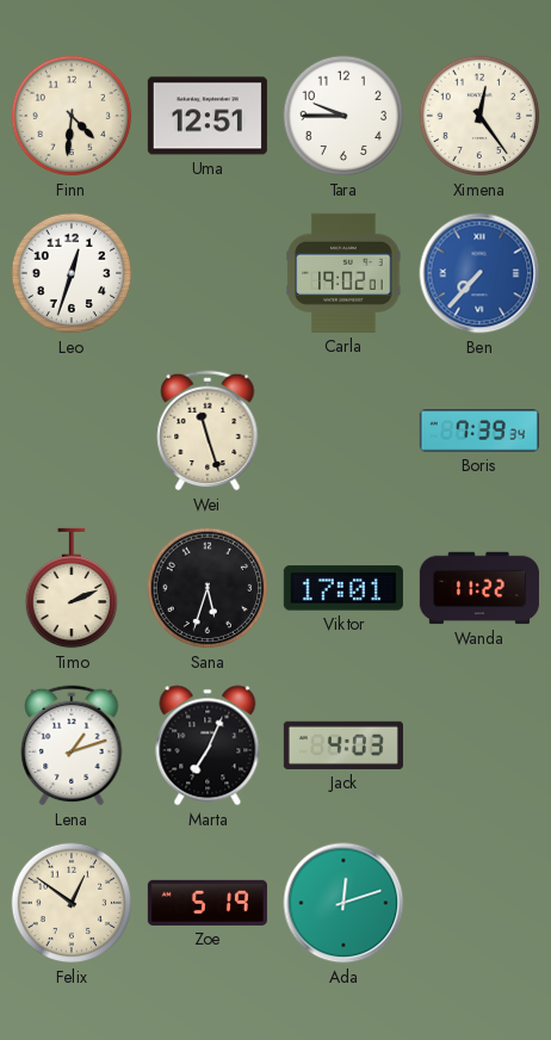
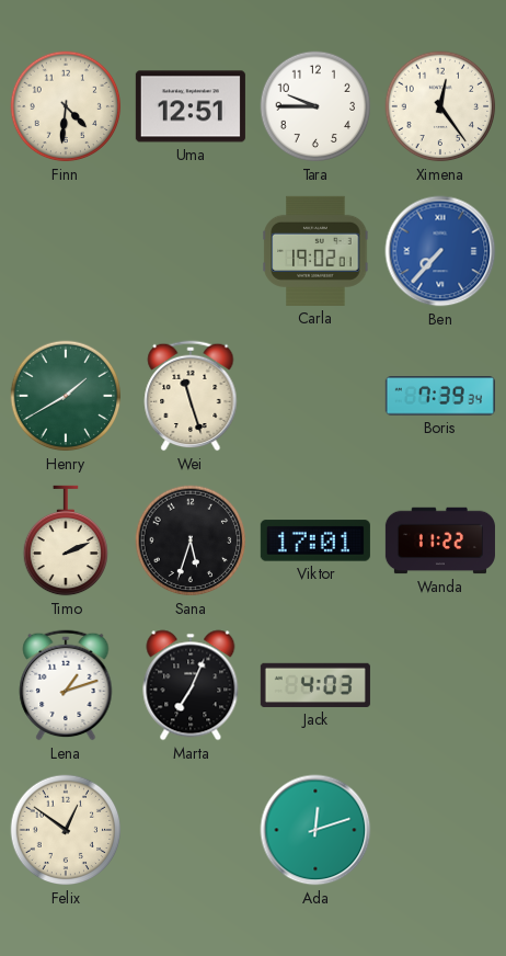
Leo: 12:33 -> none (72, 273)
Henry: none -> 1:40 (66, 396)
Zoe: 5:19 -> none (208, 903)
